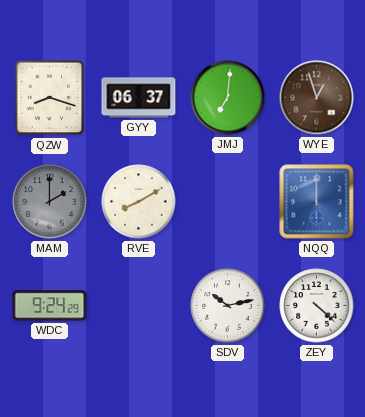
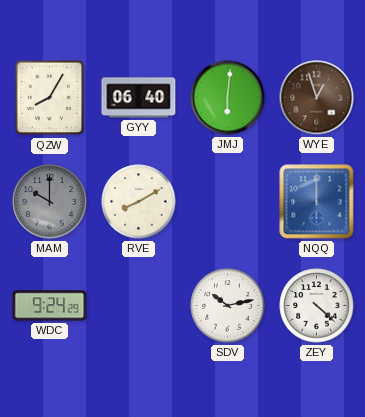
QZW: 8:18 -> 8:05 (50, 98)
GYY: 06:37 -> 06:40 (139, 98)
JMJ: 7:01 -> 6:01 (228, 98)
MAM: 2:00 -> 10:00 (50, 202)
